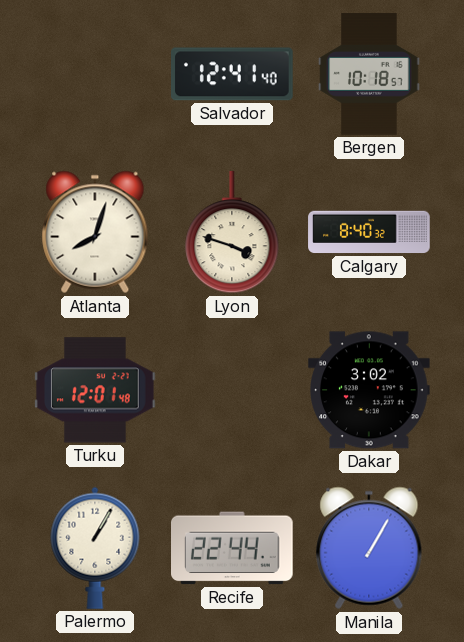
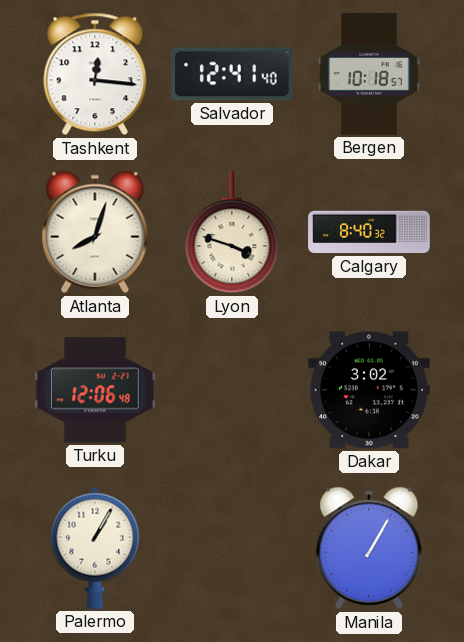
Tashkent: none -> 12:16 (95, 74)
Turku: 12:01 -> 12:06 (96, 390)
Recife: 22:44 -> none (233, 548)
